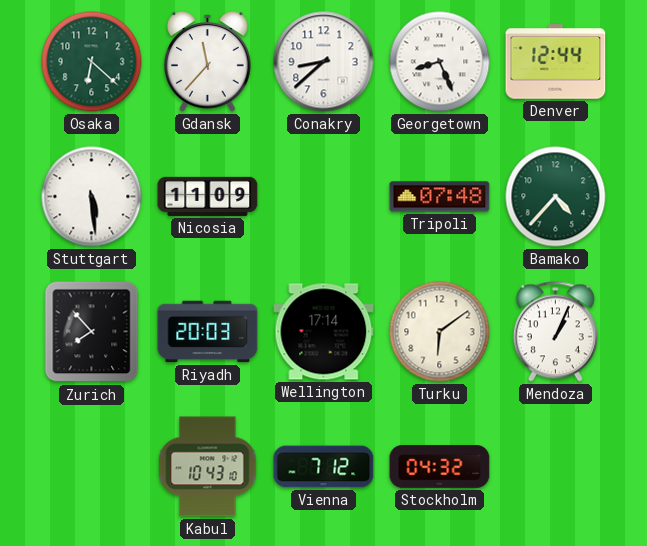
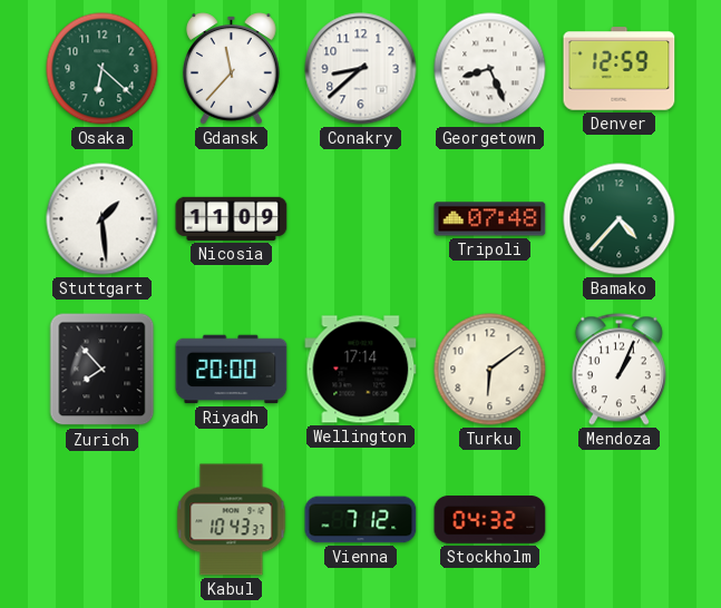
Denver: 12:44 -> 12:59 (620, 69)
Stuttgart: 5:29 -> 1:29 (103, 219)
Riyadh: 20:03 -> 20:00 (232, 370)
Kabul: 10:43:10 -> 10:43:37 (232, 520)
